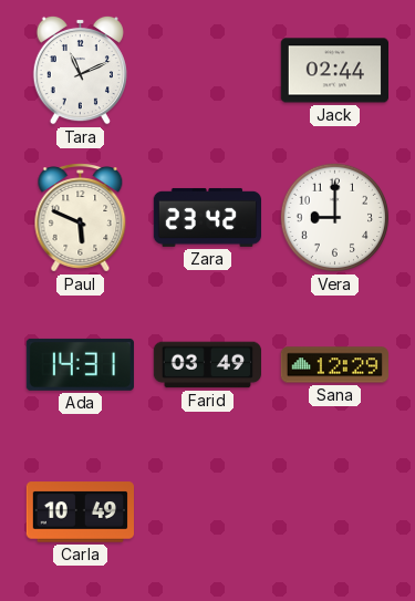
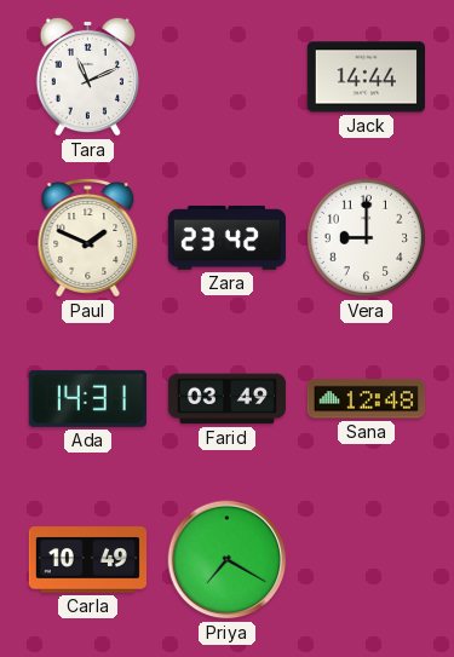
Jack: 02:44 -> 14:44 (366, 77)
Paul: 5:49 -> 1:49 (88, 238)
Sana: 12:29 -> 12:48 (366, 399)
Priya: none -> 7:20 (228, 560)
